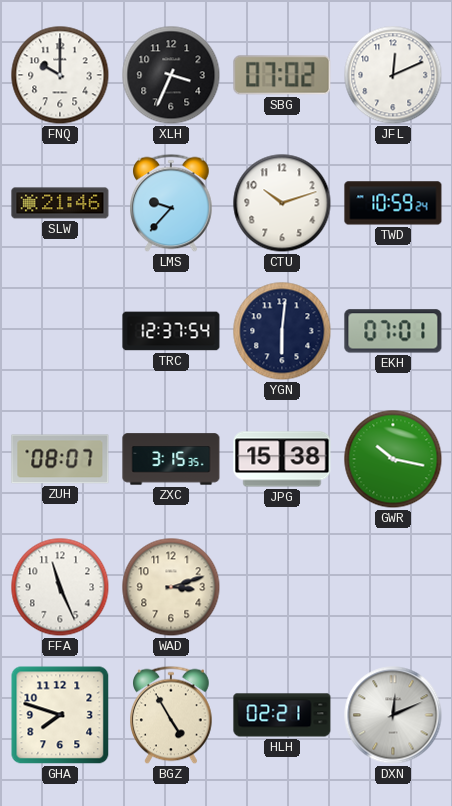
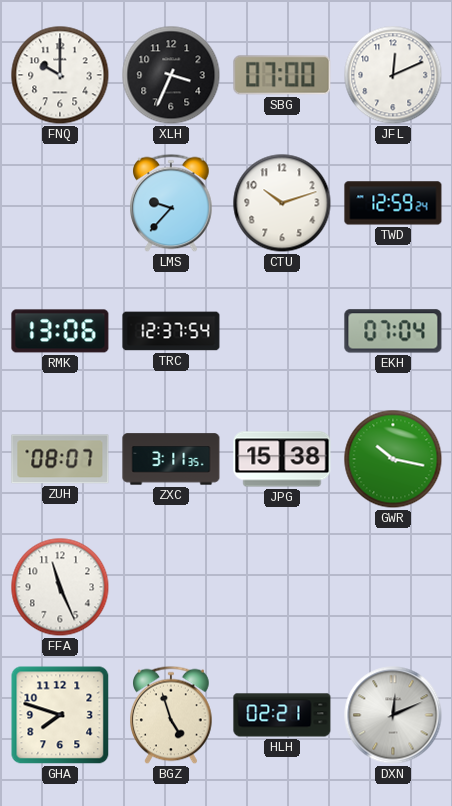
SBG: 07:02 -> 07:00 (282, 75)
SLW: 21:46 -> none (60, 203)
TWD: 10:59 -> 12:59 (393, 203)
RMK: none -> 13:06 (60, 331)
YGN: 6:01 -> none (282, 331)
EKH: 07:01 -> 07:04 (393, 331)
ZXC: 3:15 -> 3:11 (171, 459)
WAD: 3:12 -> none (171, 587)
BGZ: 4:55 -> 4:57 (172, 715)
